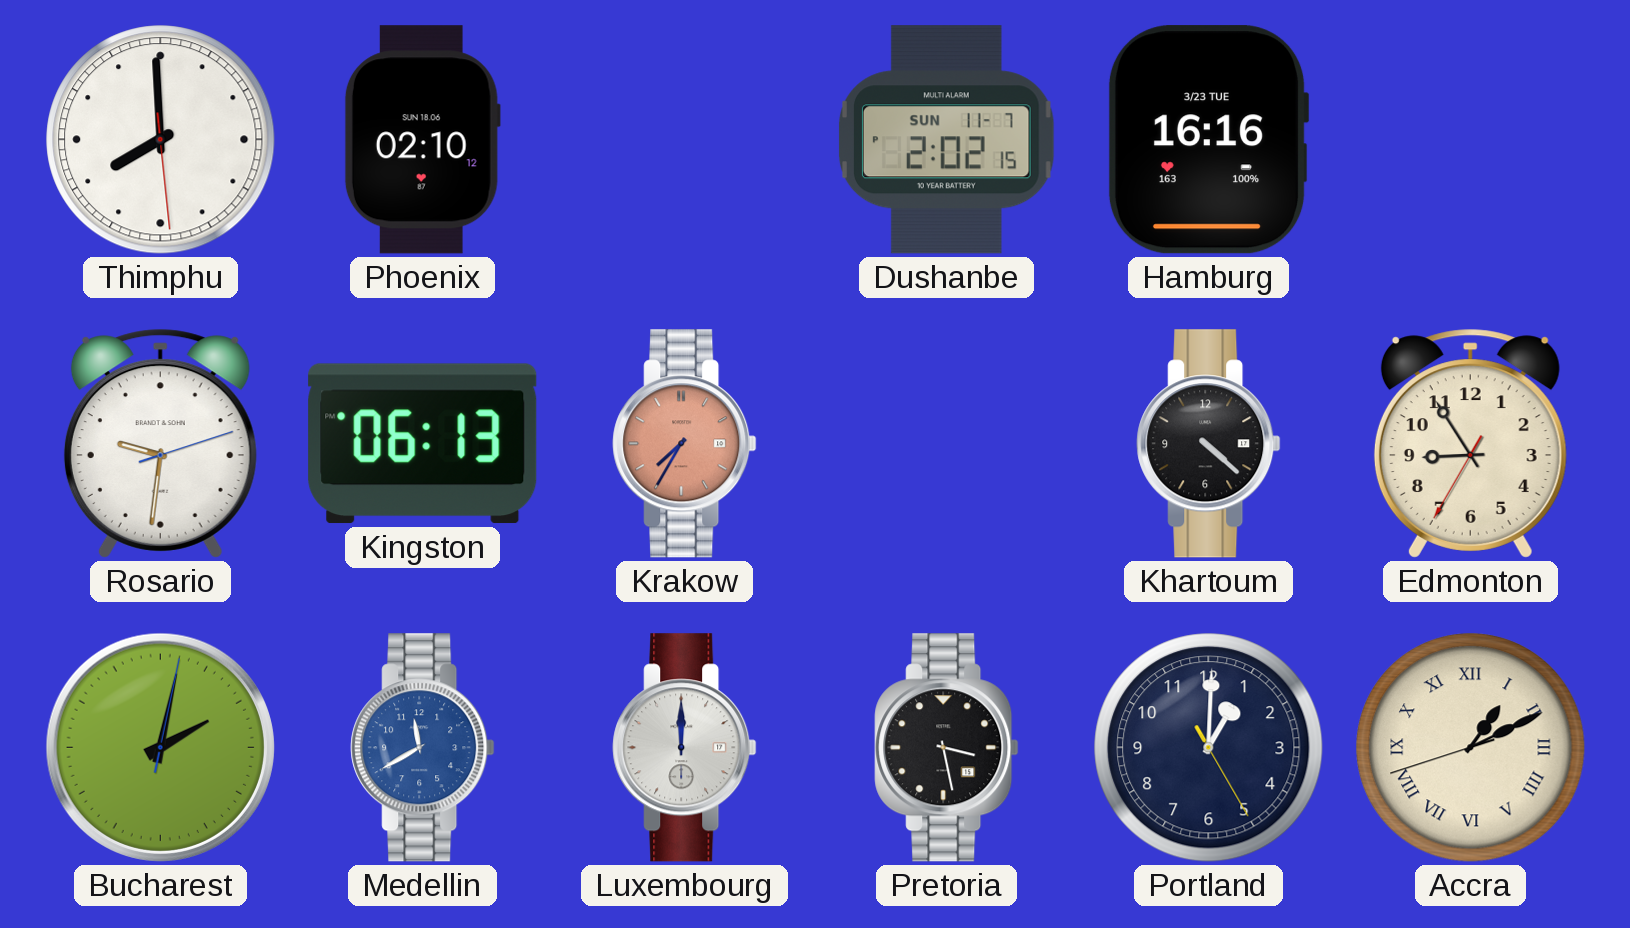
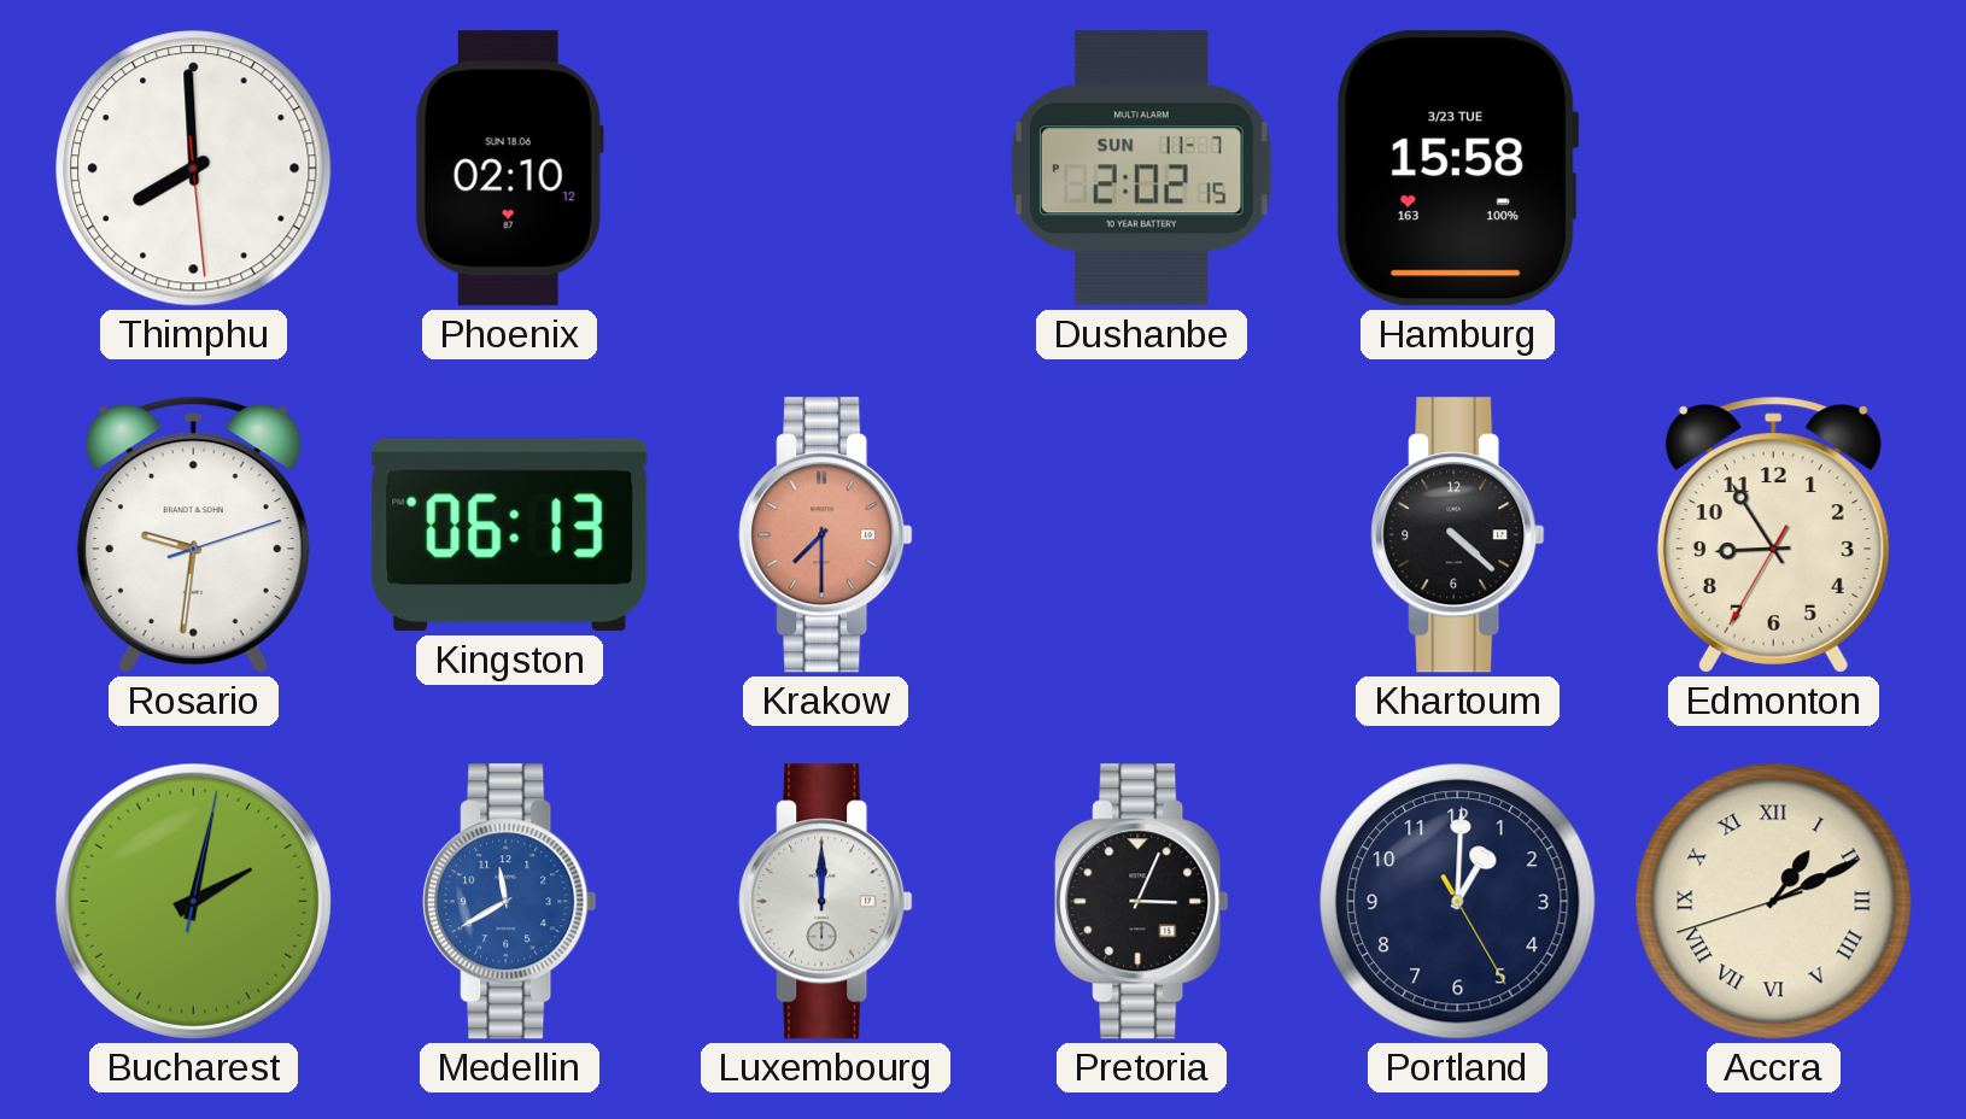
Hamburg: 16:16 -> 15:58 (1457, 169)
Krakow: 7:35 -> 7:30 (826, 535)
Pretoria: 3:28 -> 3:04 (1142, 902)
